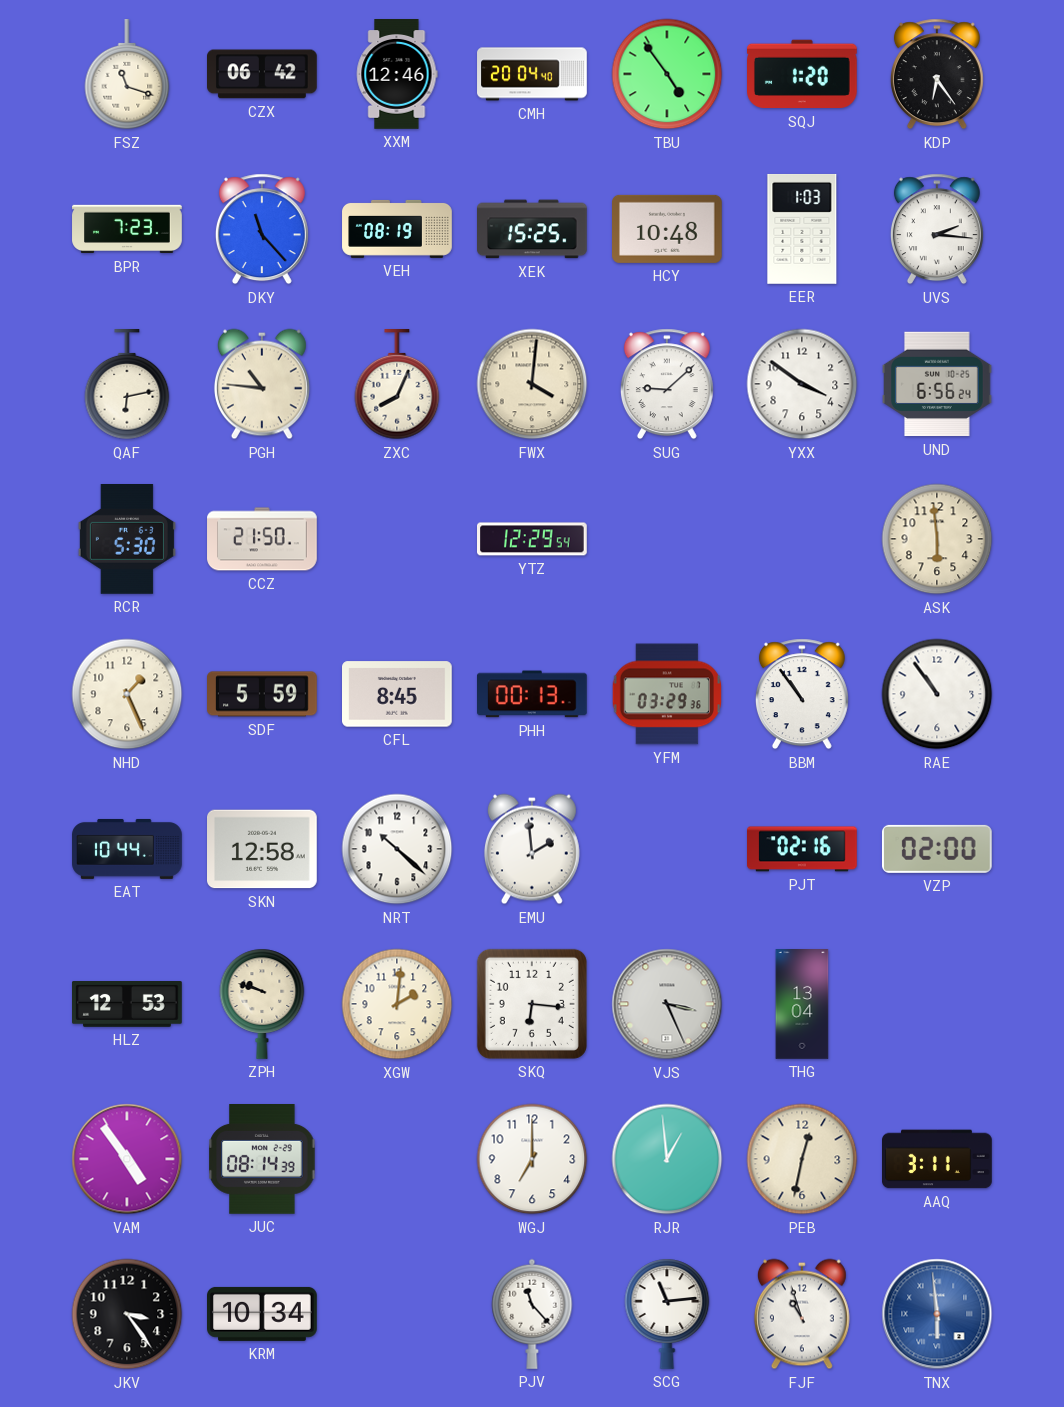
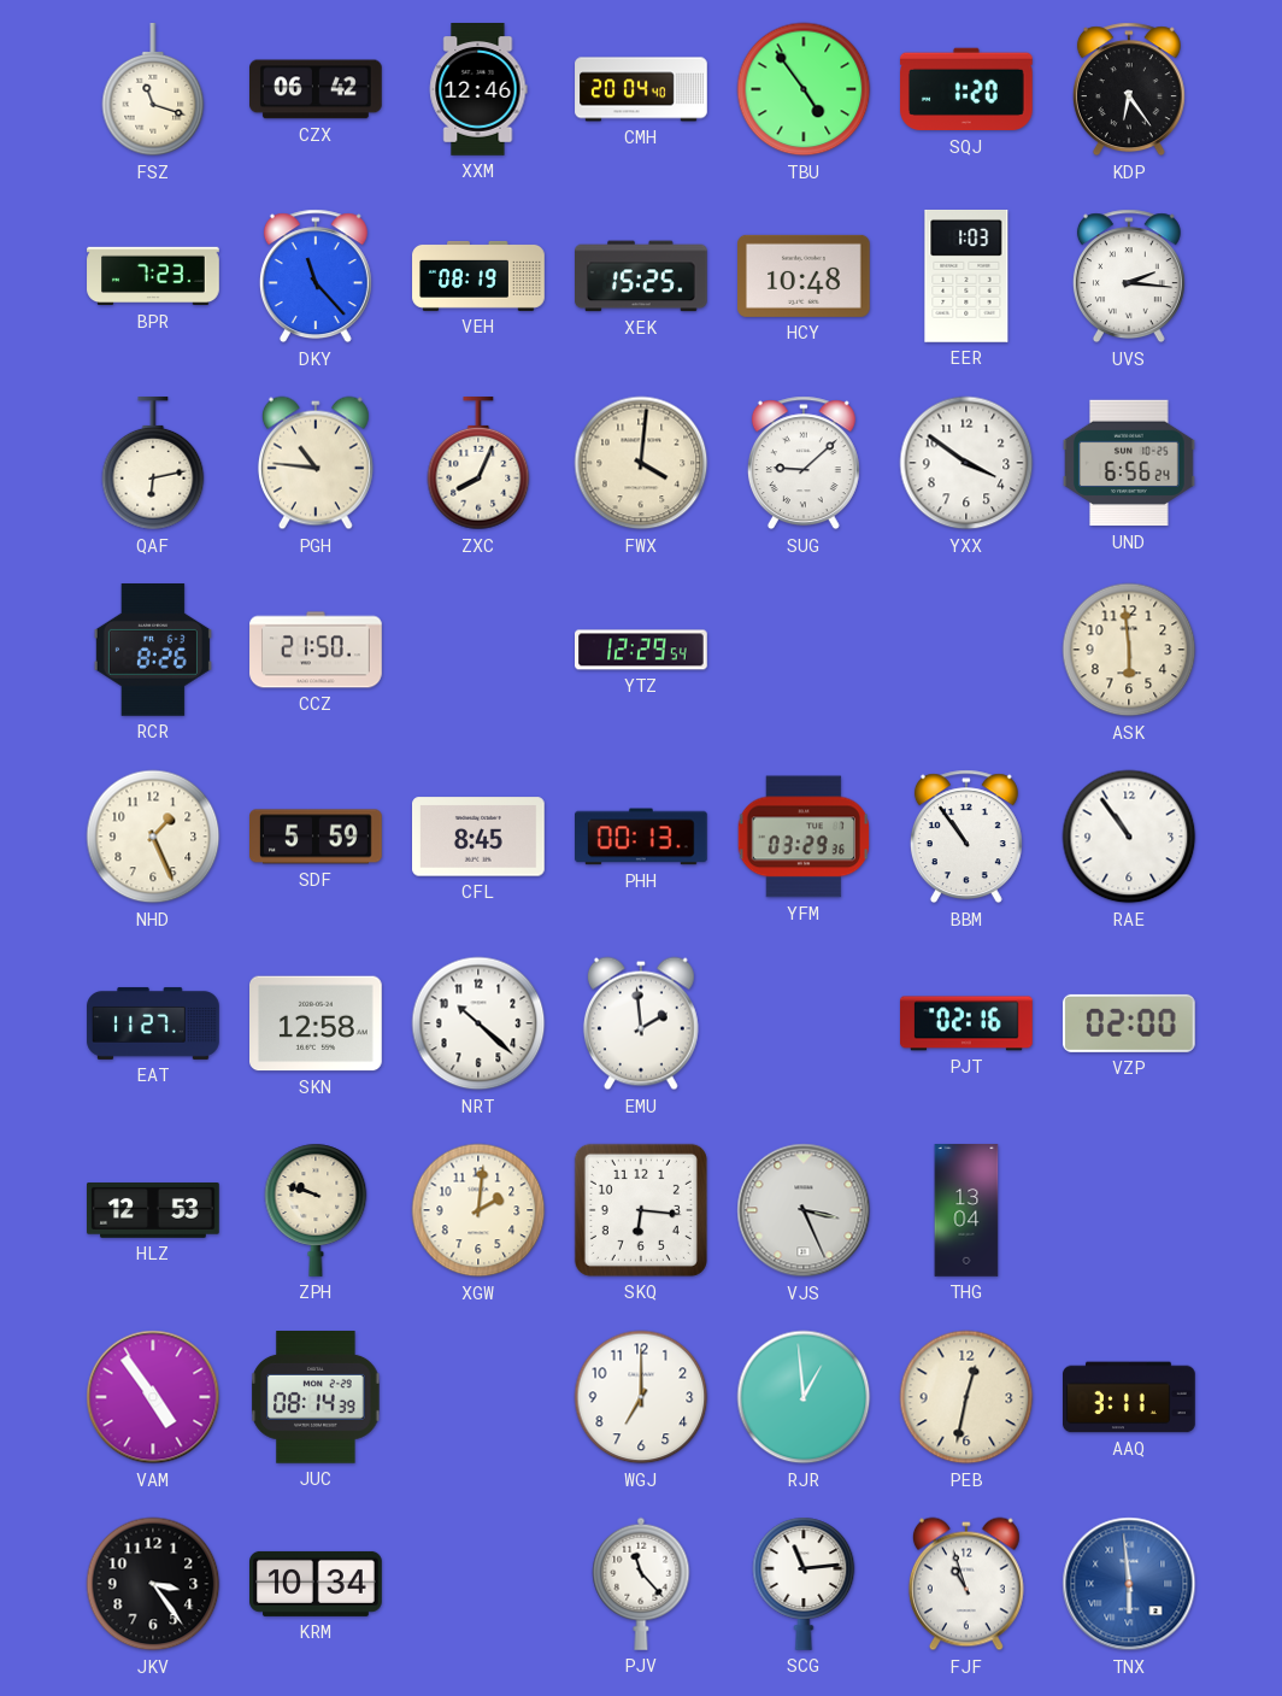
RCR: 5:30 -> 8:26 (153, 651)
EAT: 10:44 -> 11:27 (153, 1023)
